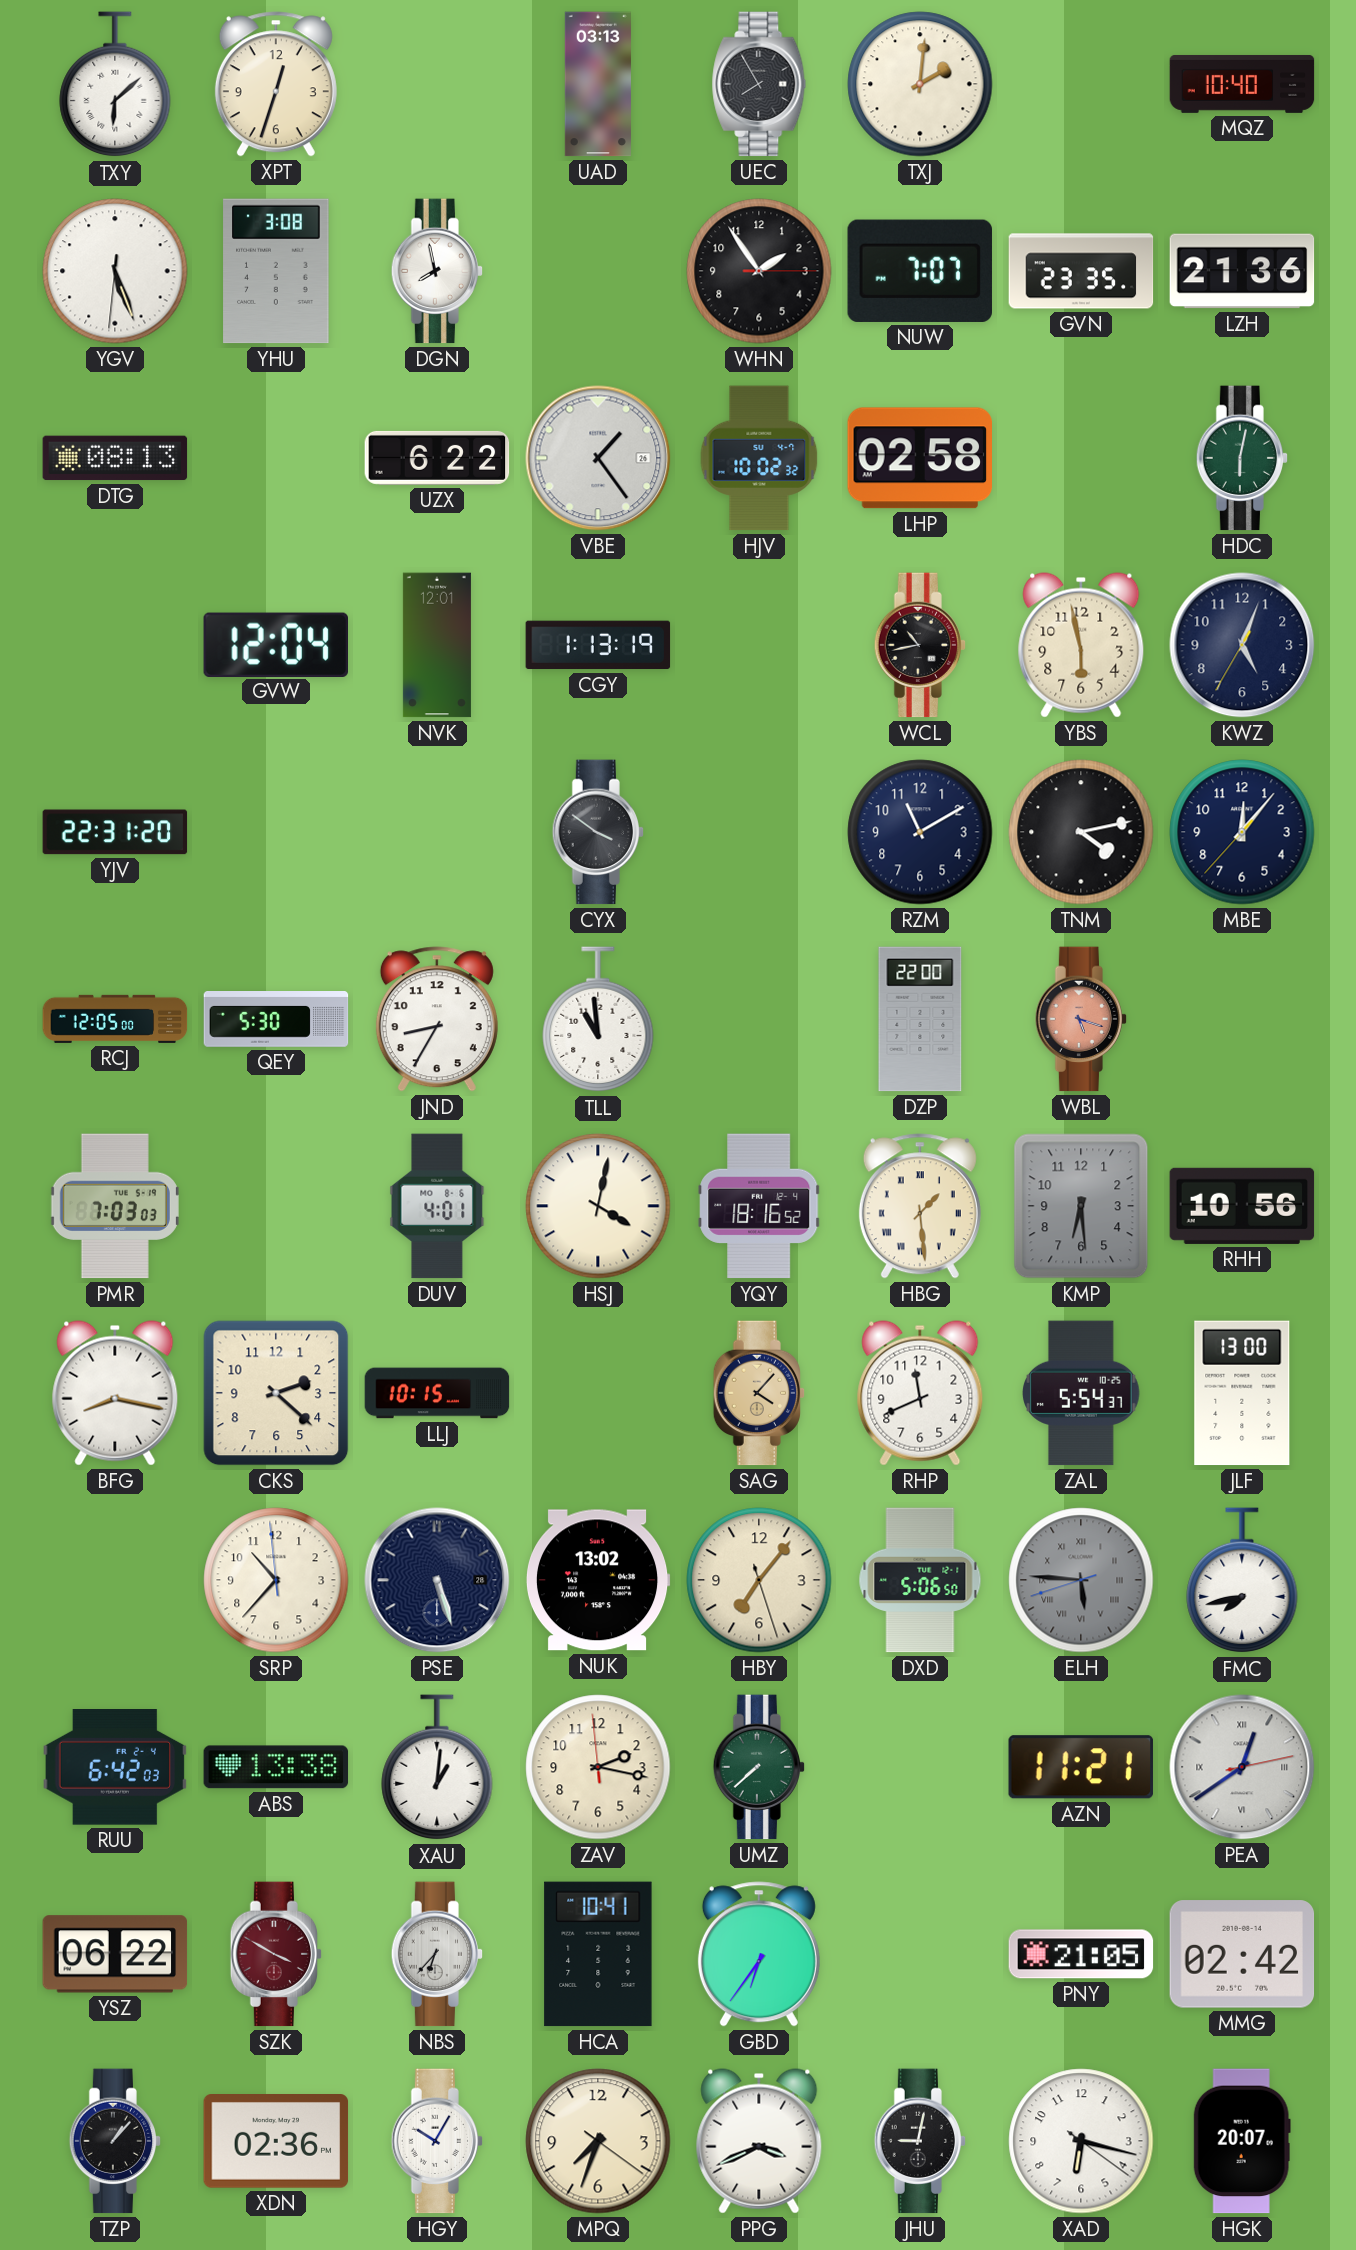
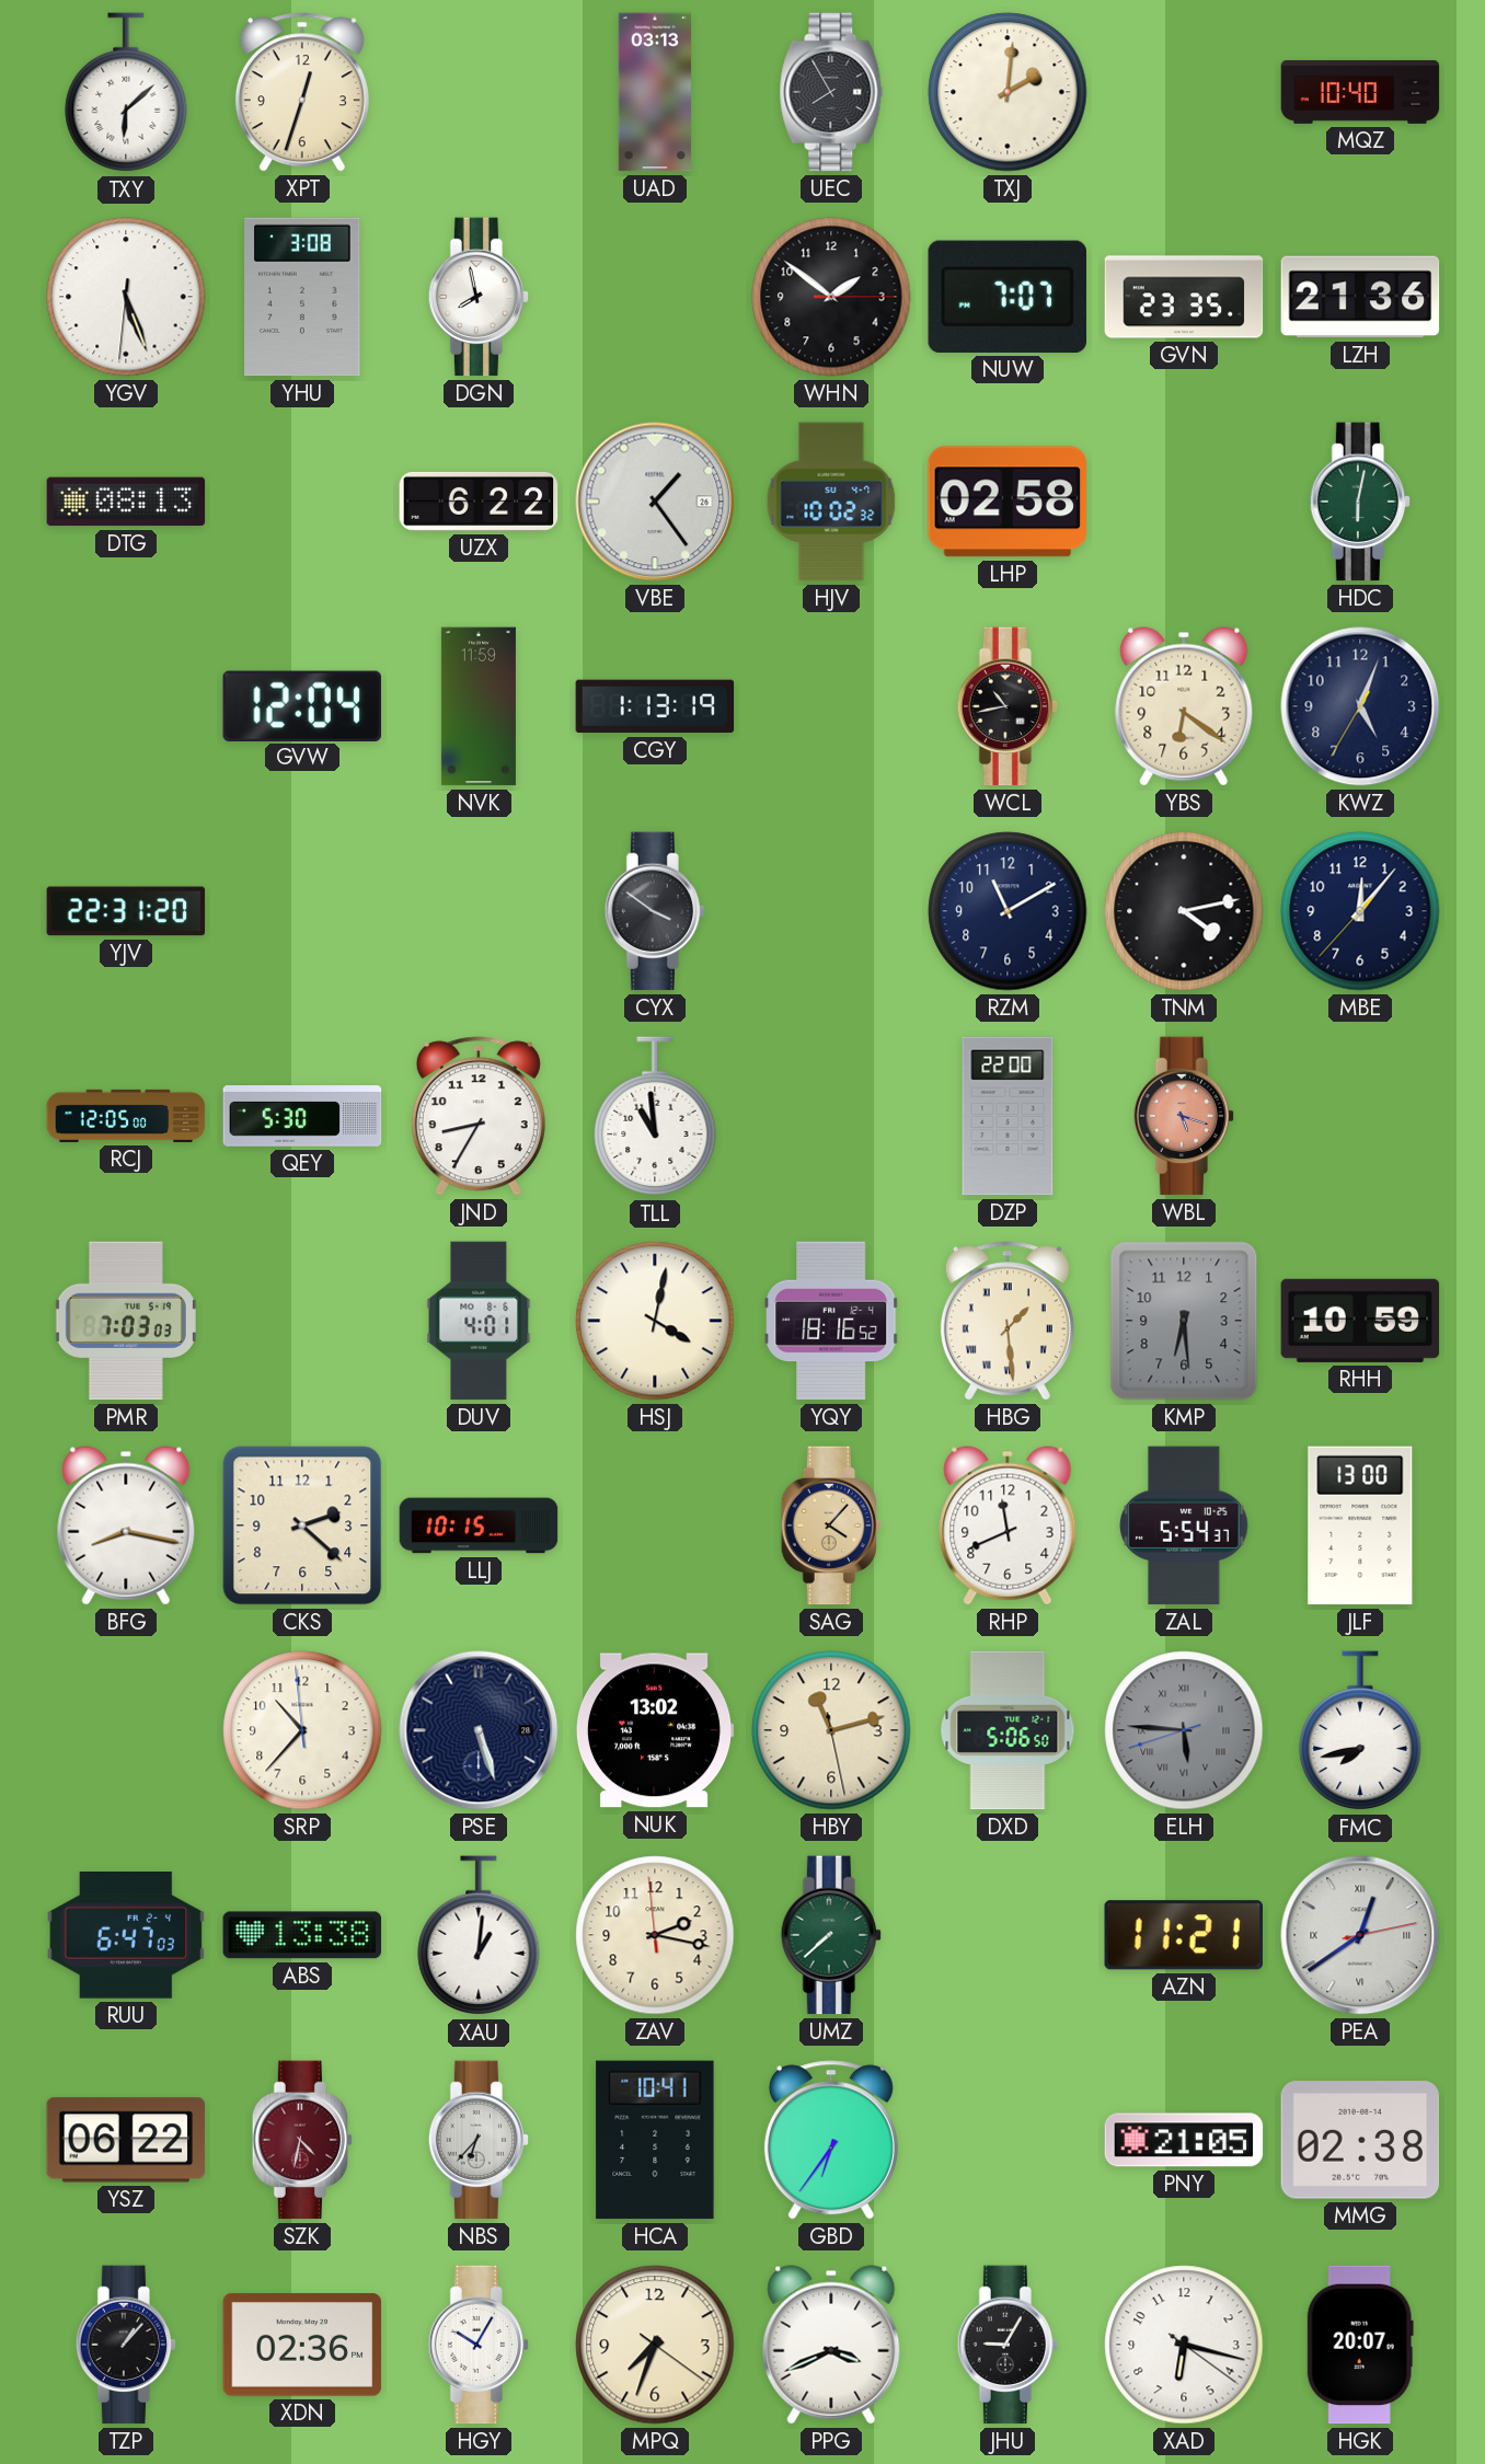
WHN: 1:54 -> 1:51 (831, 297)
NVK: 12:01 -> 11:59 (479, 706)
YBS: 5:58 -> 6:21 (1184, 706)
RHH: 10:56 -> 10:59 (1360, 1321)
HBY: 7:06 -> 11:12 (831, 1730)
RUU: 6:42 -> 6:47 (126, 1936)
SZK: 3:50 -> 4:32 (302, 2140)
MMG: 02:42 -> 02:38 (1360, 2140)
JHU: 9:02 -> 9:05 (1008, 2345)
